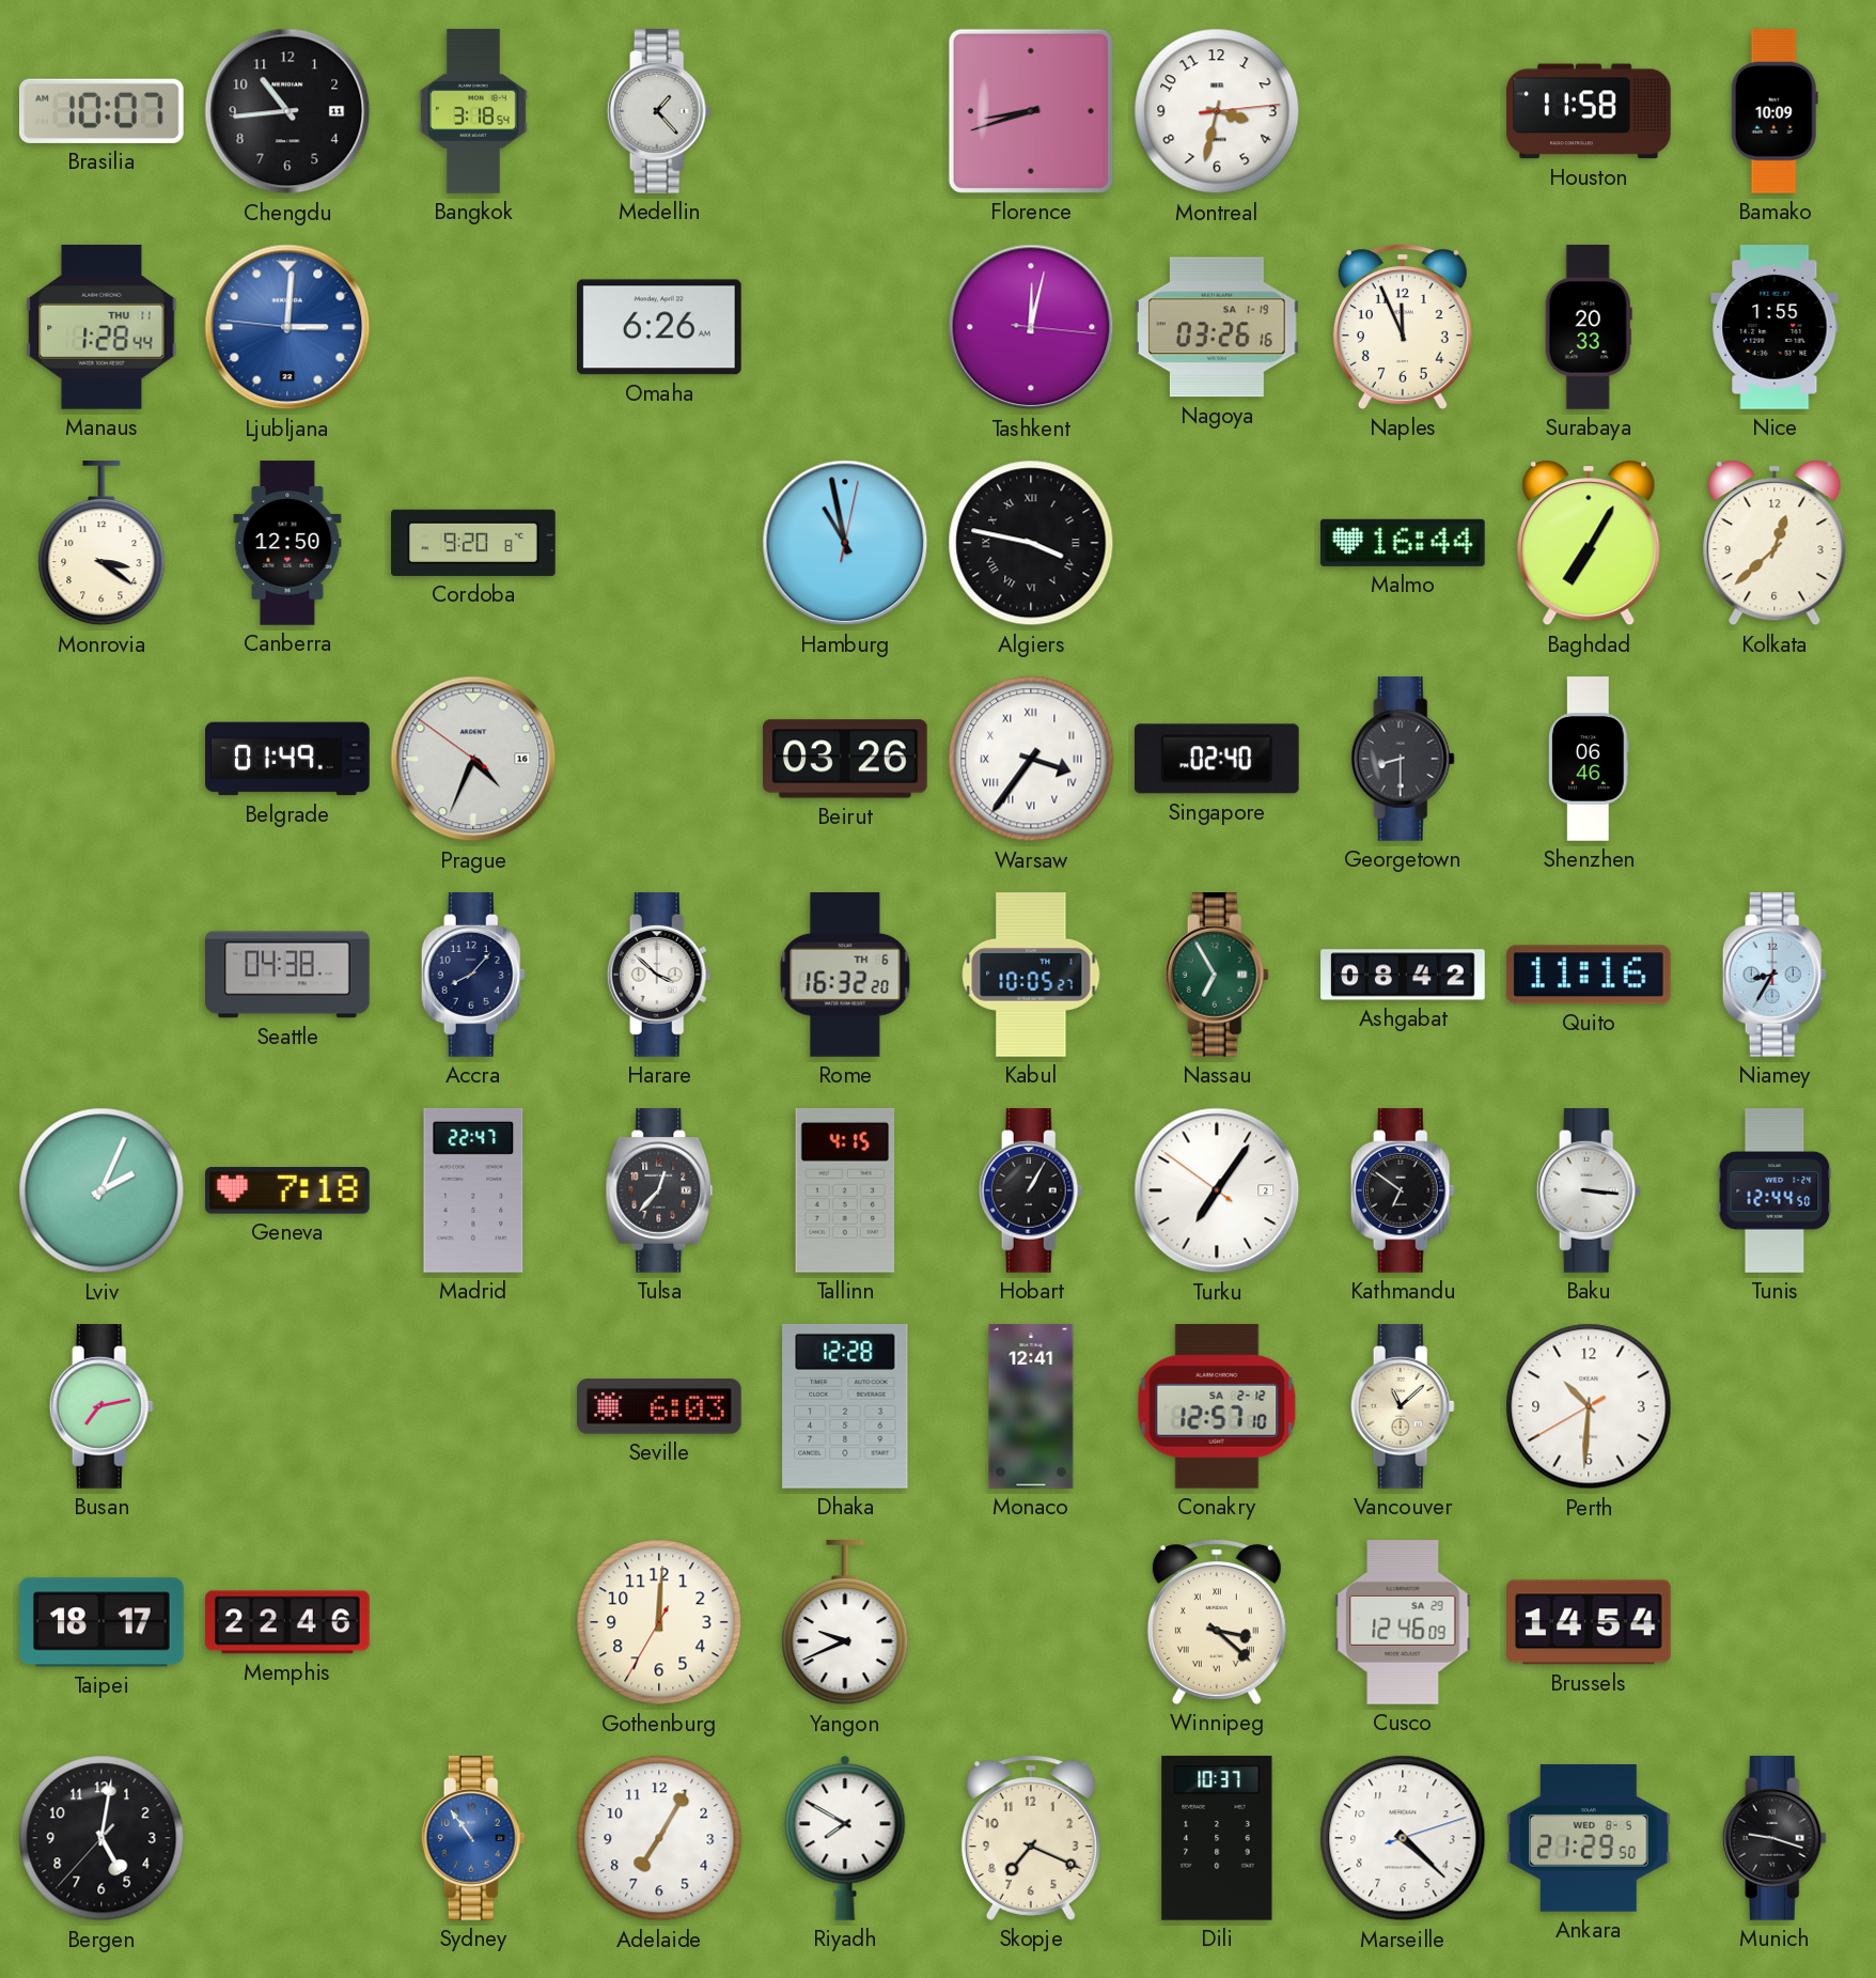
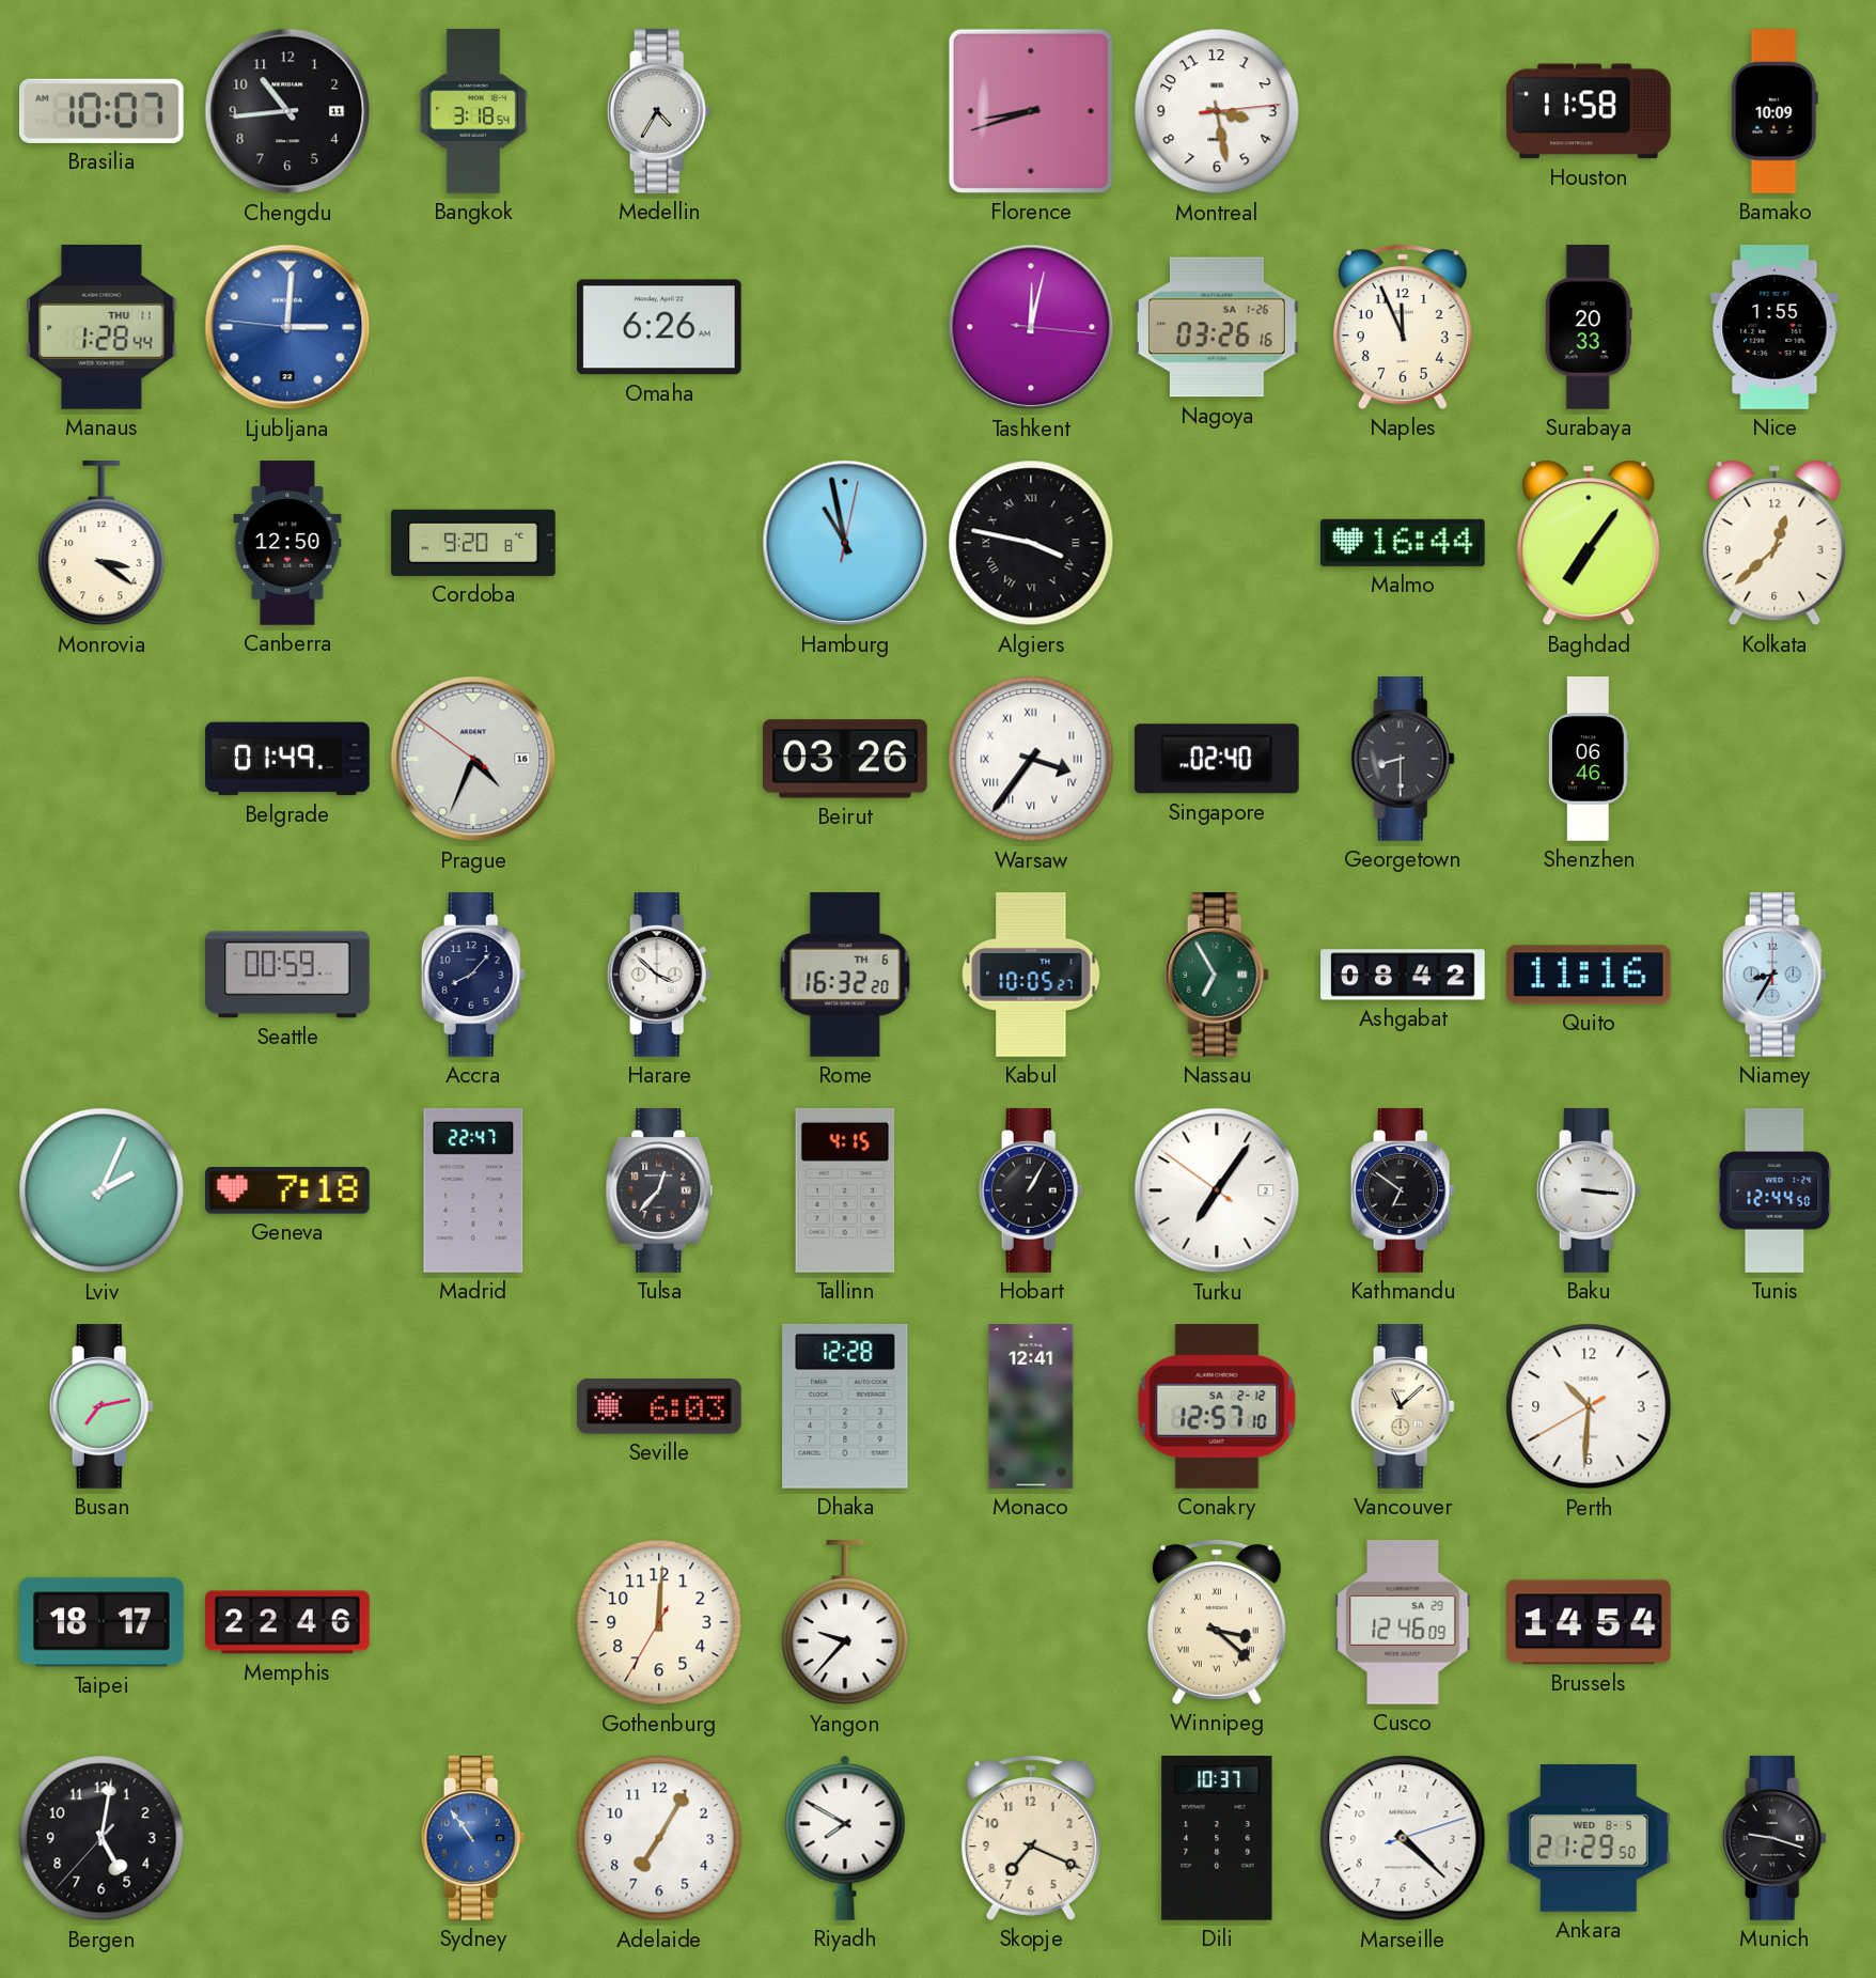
Medellin: 1:23 -> 4:35 (659, 112)
Montreal: 3:32 -> 3:28 (1217, 111)
Nagoya date: SA 1-19 -> SA 1-26 (1218, 327)
Baghdad: 7:05 -> 7:06 (1589, 543)
Seattle: 04:38 -> 00:59 (288, 975)
Yangon: 9:41 -> 9:37 (845, 1623)
